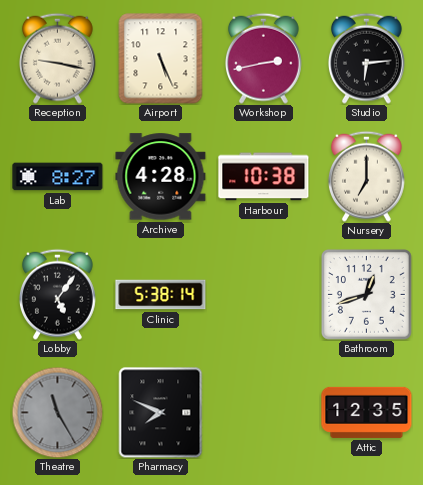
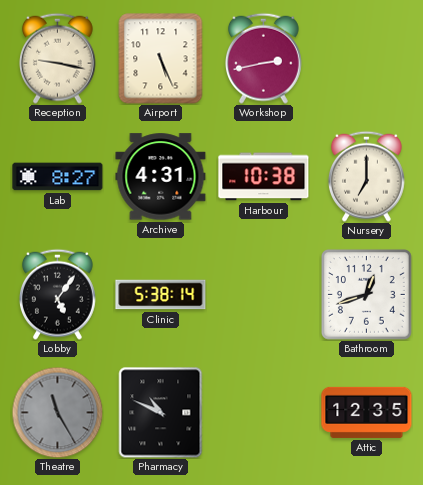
Studio: 6:14 -> none (366, 58)
Archive: 4:28 -> 4:31 (161, 177)
Pharmacy: 7:49 -> 10:49 (161, 413)
